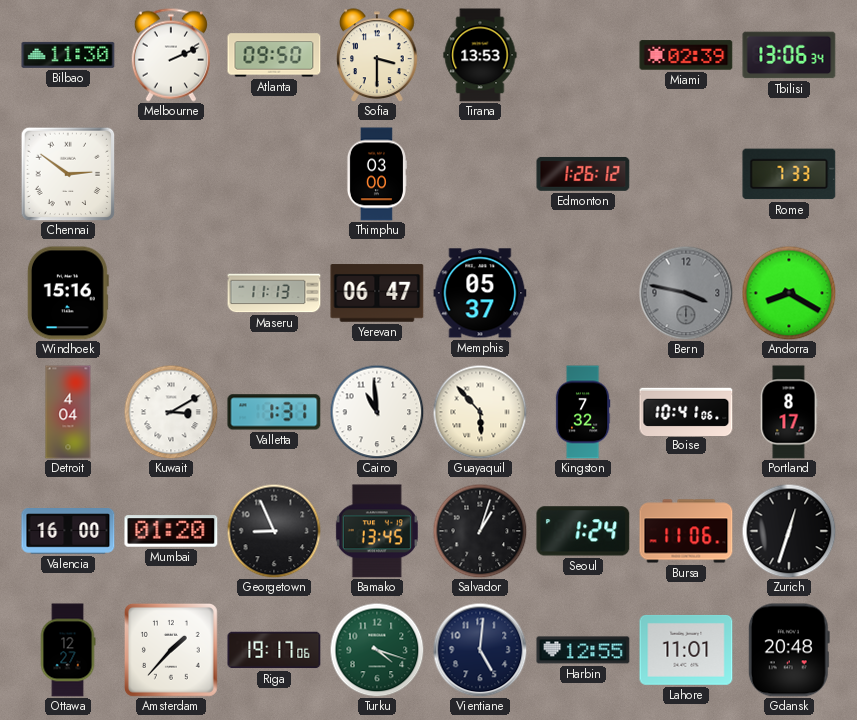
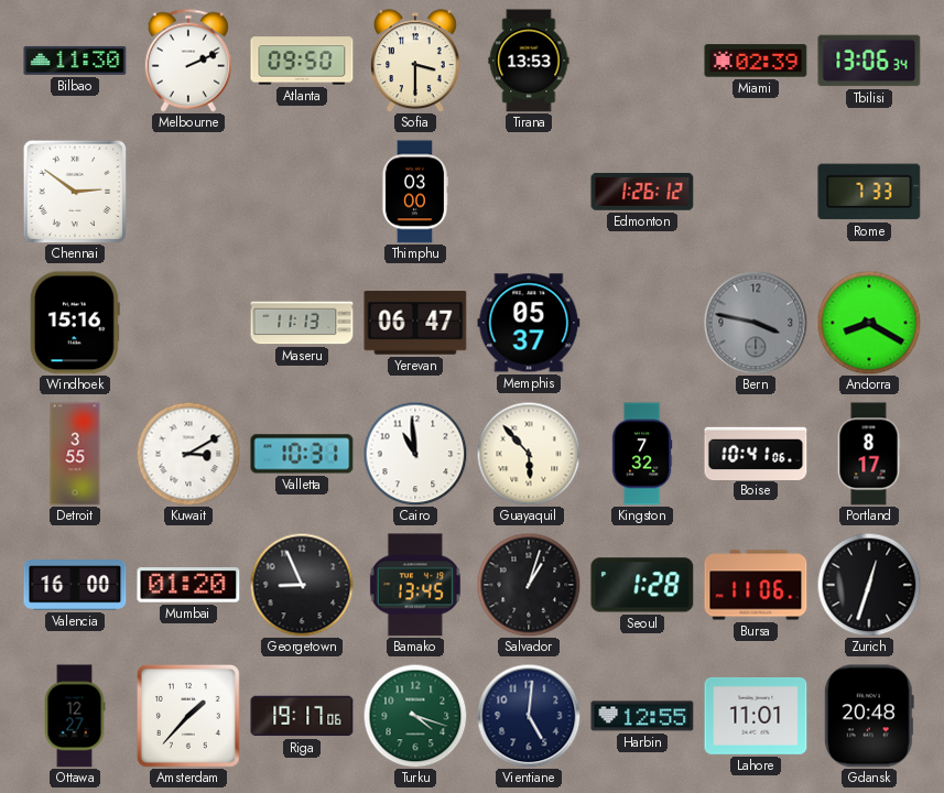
Detroit: 4:04 -> 3:55 (75, 454)
Valletta: 1:31 -> 10:31 (302, 454)
Seoul: 1:24 -> 1:28 (642, 585)
